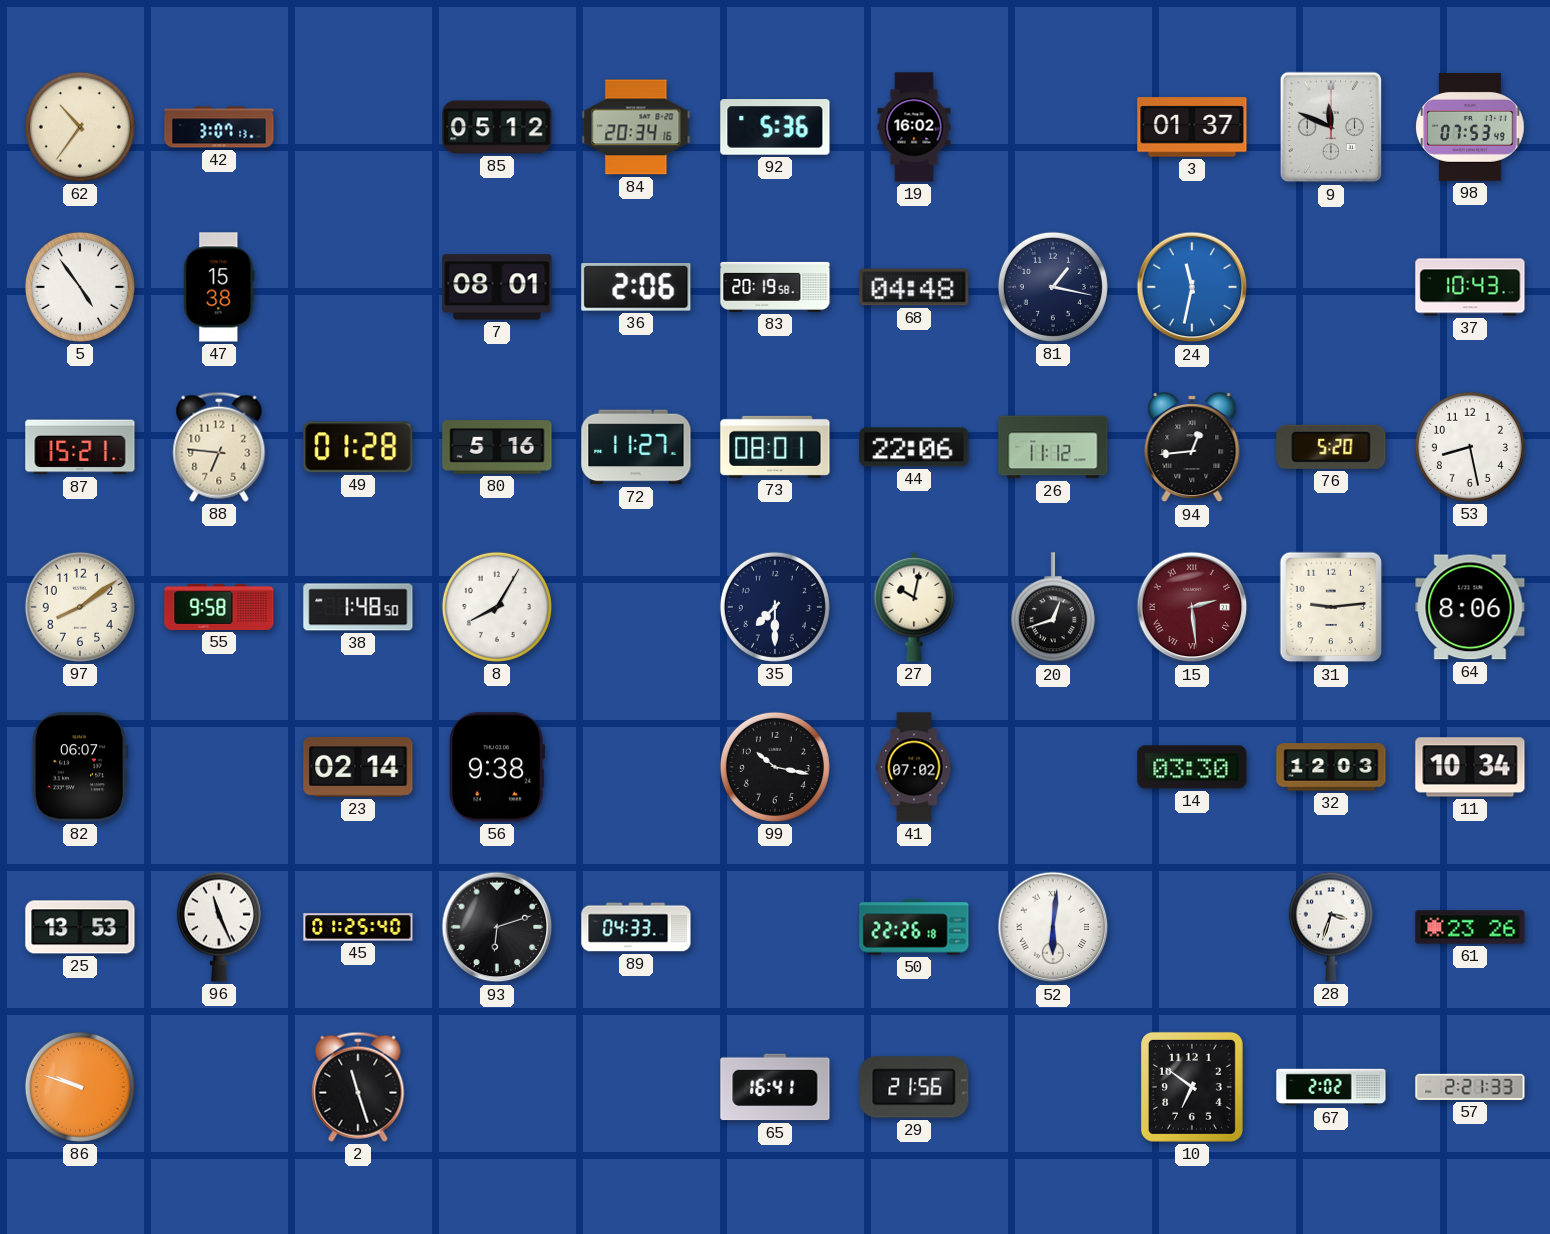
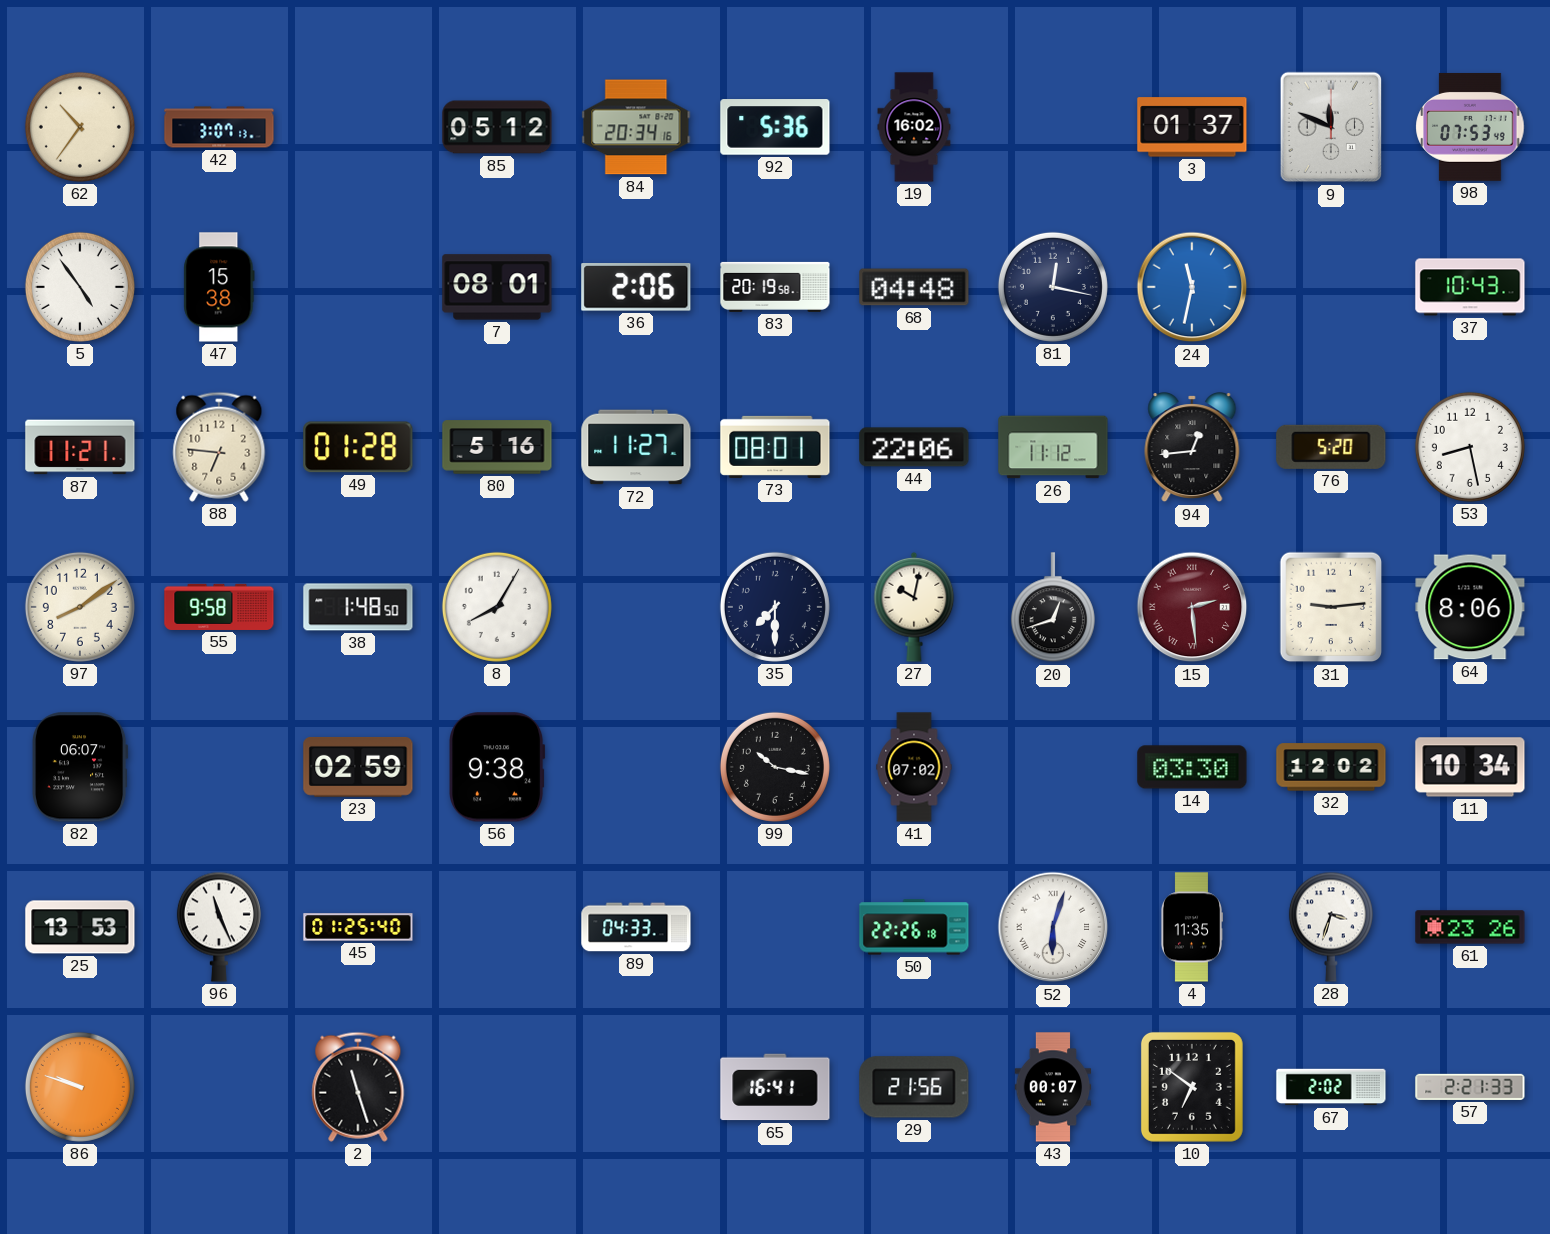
81: 1:17 -> 12:17 (1053, 287)
87: 15:21 -> 11:21 (80, 447)
23: 02:14 -> 02:59 (358, 767)
32: 12:03 -> 12:02 (1331, 767)
93: 6:12 -> none (497, 927)
52: 6:01 -> 6:03 (1053, 927)
4: none -> 11:35 (1191, 927)
43: none -> 00:07 (1053, 1087)
